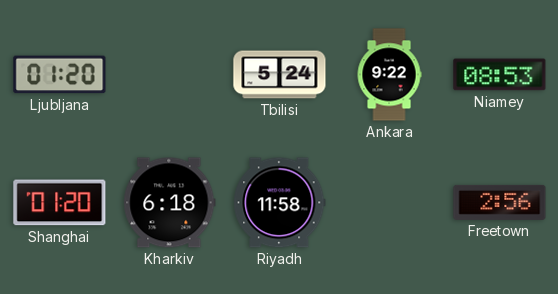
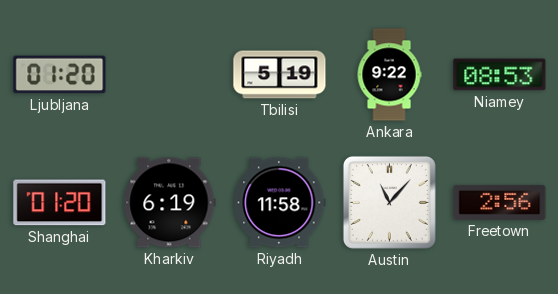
Tbilisi: 5:24 -> 5:19 (280, 75)
Kharkiv: 6:18 -> 6:19 (170, 203)
Austin: none -> 11:07 (389, 202)
